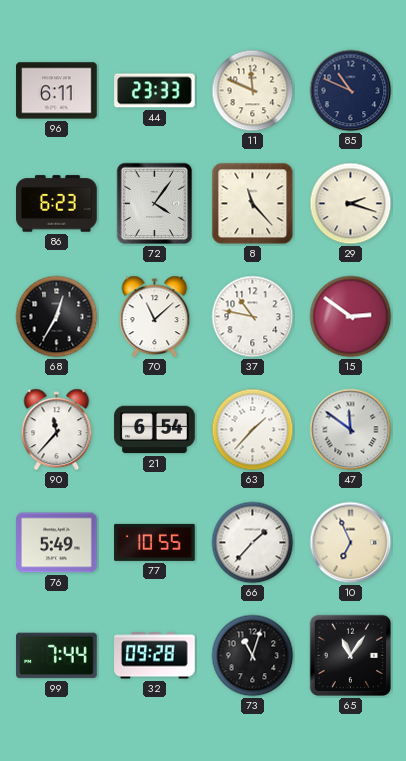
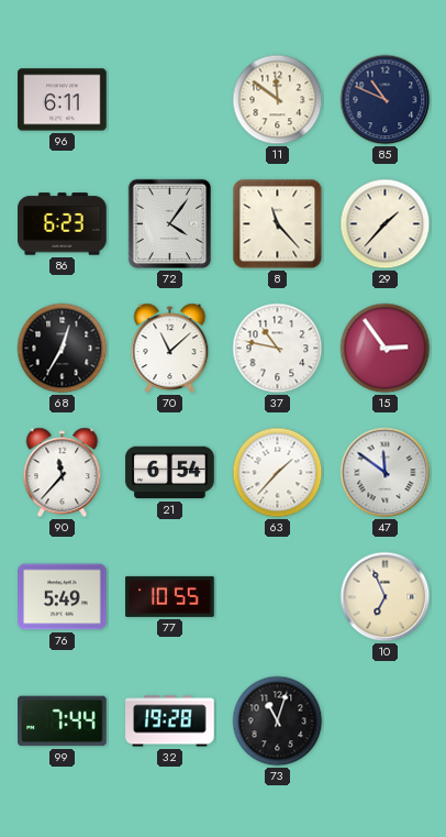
44: 23:33 -> none (155, 91)
11: 11:49 -> 11:51 (278, 100)
29: 2:18 -> 1:37 (386, 224)
15: 2:51 -> 2:54 (386, 349)
66: 1:37 -> none (253, 543)
32: 09:28 -> 19:28 (170, 722)
65: 11:06 -> none (351, 656)
